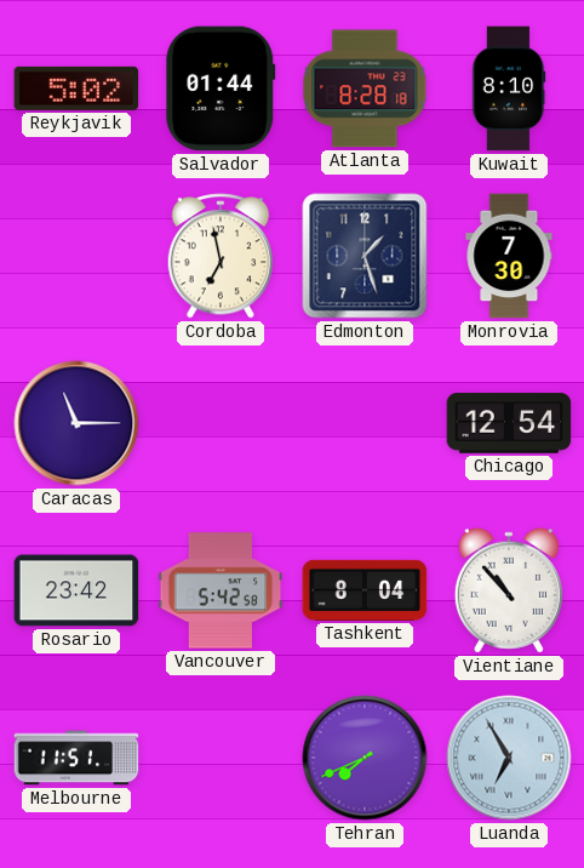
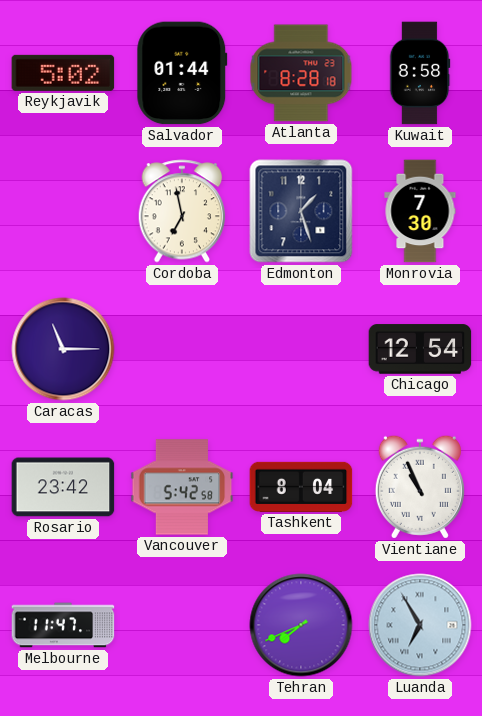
Kuwait: 8:10 -> 8:58 (420, 73)
Vientiane: 10:53 -> 10:56 (420, 487)
Melbourne: 11:51 -> 11:47 (63, 625)
